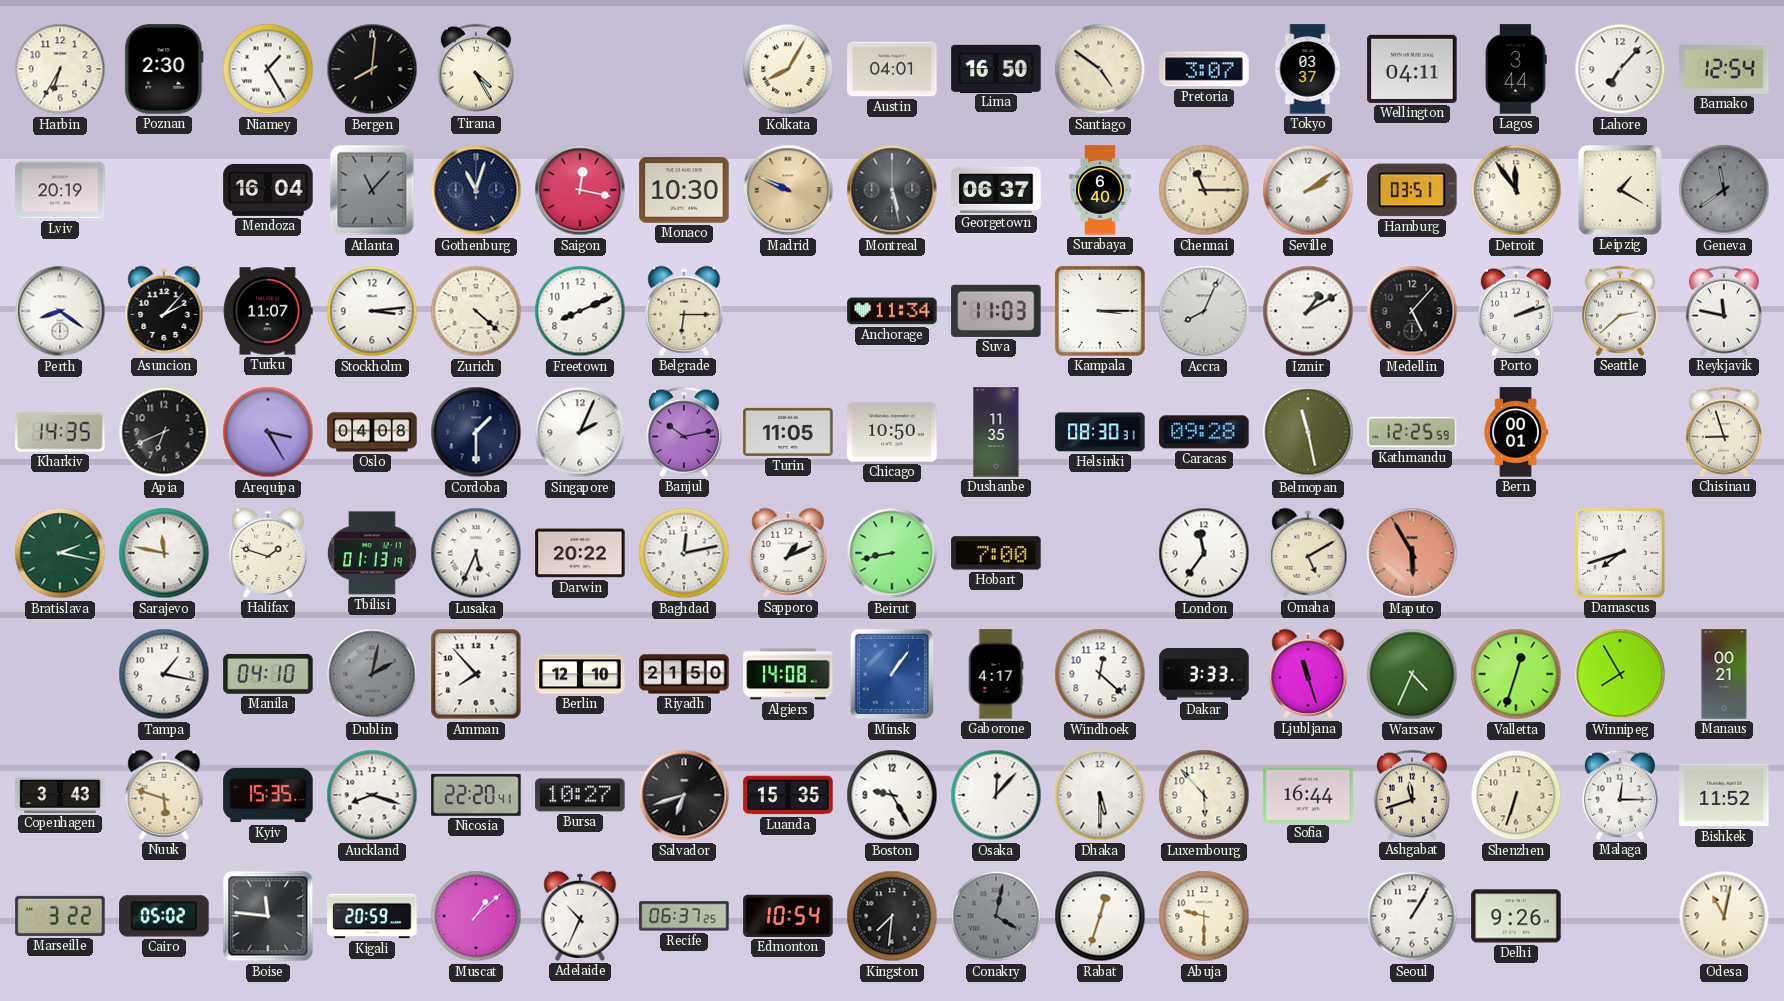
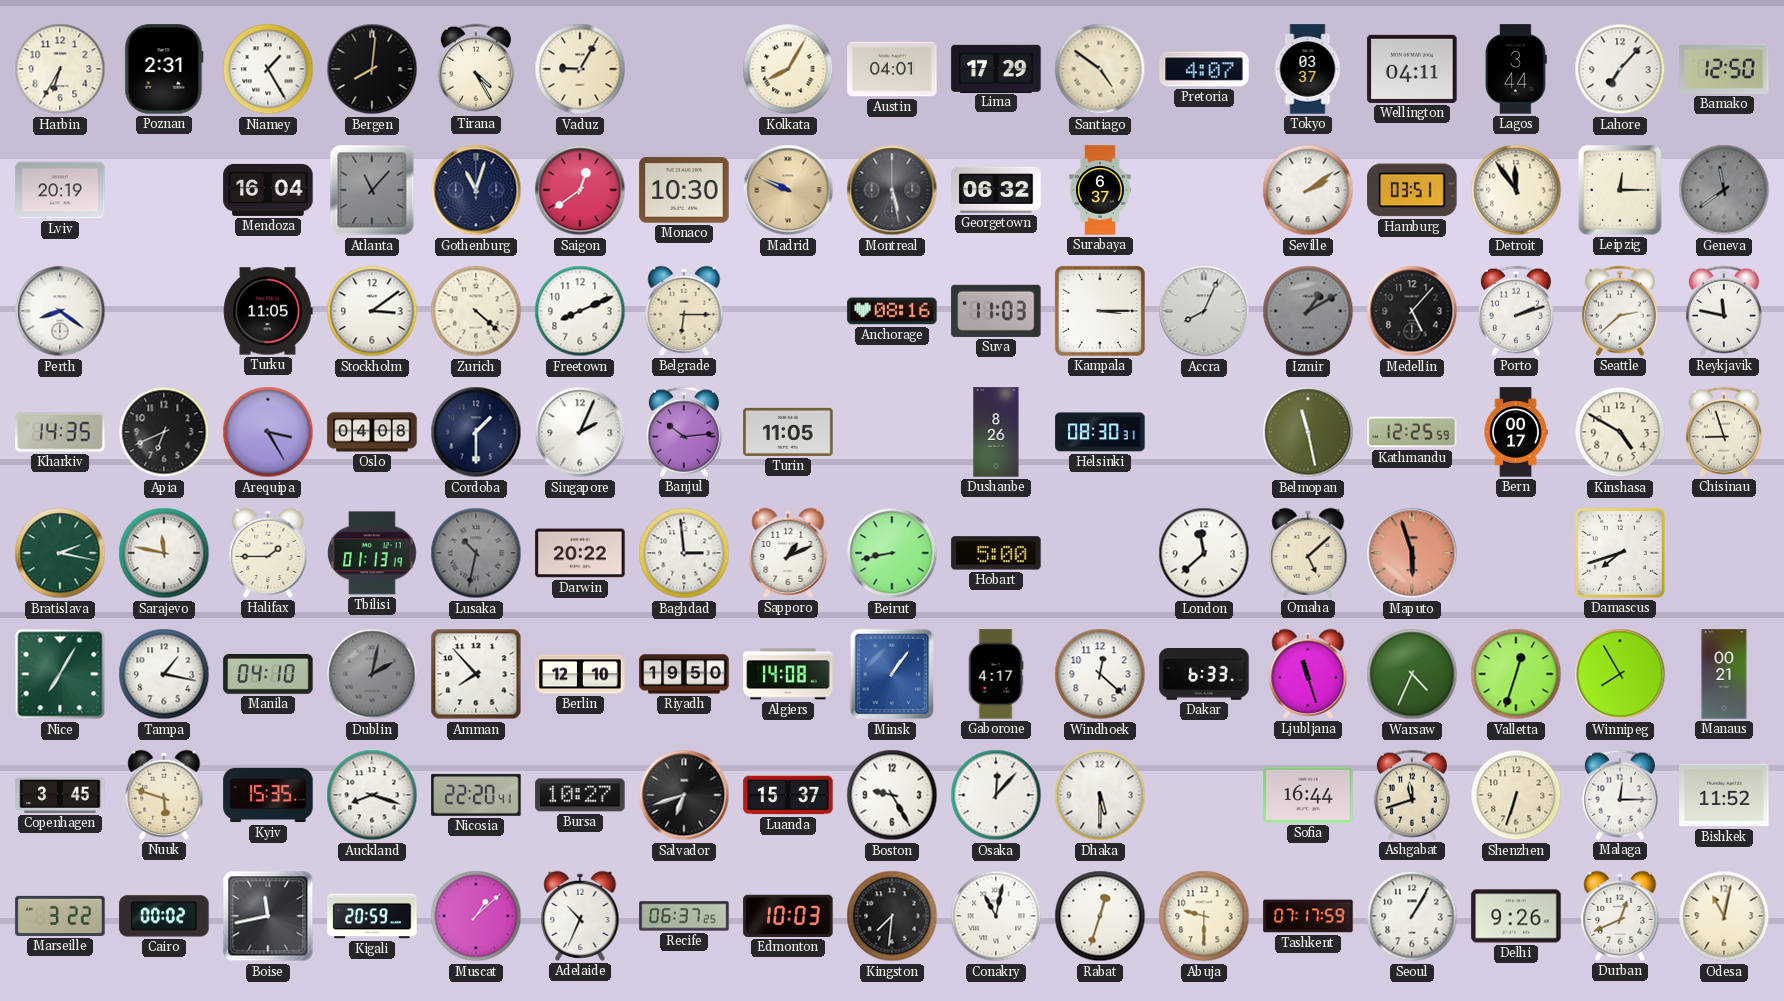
Poznan: 2:30 -> 2:31 (164, 69)
Vaduz: none -> 9:05 (580, 69)
Lima: 16:50 -> 17:29 (996, 68)
Pretoria: 3:07 -> 4:07 (1204, 69)
Bamako: 12:54 -> 12:50 (1724, 69)
Saigon: 12:17 -> 12:39 (580, 190)
Georgetown: 06:37 -> 06:32 (996, 190)
Surabaya: 6:40 -> 6:37 (1100, 190)
Chennai: 11:15 -> none (1204, 190)
Leipzig: 1:20 -> 12:15 (1621, 190)
Asuncion: 2:07 -> none (164, 311)
Turku: 11:07 -> 11:05 (268, 311)
Stockholm: 3:14 -> 3:09 (372, 311)
Anchorage: 11:34 -> 08:16 (892, 311)
Izmir dial: white -> grey (1308, 311)
Banjul: 10:13 -> 10:14 (684, 432)
Chicago: 10:50 -> none (892, 432)
Dushanbe: 11:35 -> 8:26 (996, 432)
Caracas: 09:28 -> none (1204, 432)
Bern: 00:01 -> 00:17 (1516, 432)
Kinshasa: none -> 4:50 (1620, 432)
Halifax: 1:48 -> 1:45 (268, 553)
Lusaka: 5:34 -> 10:32 (476, 553)
Lusaka dial: white -> grey (476, 553)
Baghdad: 12:13 -> 2:59 (684, 553)
Hobart: 7:00 -> 5:00 (996, 553)
London: 11:36 -> 11:38 (1204, 553)
Omaha: 5:10 -> 5:08 (1308, 553)
Maputo: 5:55 -> 5:57 (1412, 553)
Nice: none -> 7:05 (60, 674)
Riyadh: 21:50 -> 19:50 (684, 674)
Dakar: 3:33 -> 6:33 (1204, 675)
Copenhagen: 3:43 -> 3:45 (60, 795)
Luanda: 15:35 -> 15:37 (788, 795)
Luxembourg: 5:53 -> none (1204, 795)
Cairo: 05:02 -> 00:02 (164, 916)
Boise: 11:46 -> 11:43 (268, 916)
Edmonton: 10:54 -> 10:03 (788, 916)
Conakry: 4:02 -> 11:02 (996, 916)
Conakry dial: grey -> white (996, 916)
Tashkent: none -> 07:17 (1308, 916)
Durban: none -> 12:41 (1620, 916)
